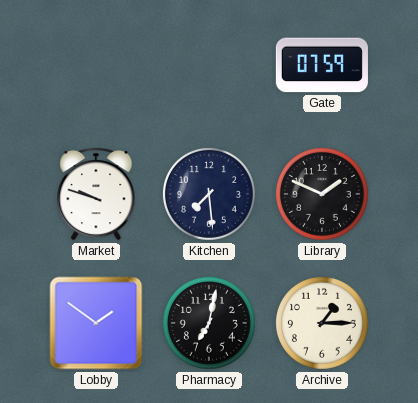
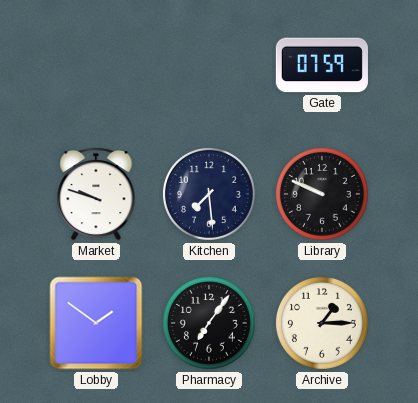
Library: 1:49 -> 9:49 (322, 194)
Pharmacy: 7:02 -> 7:06 (209, 323)
